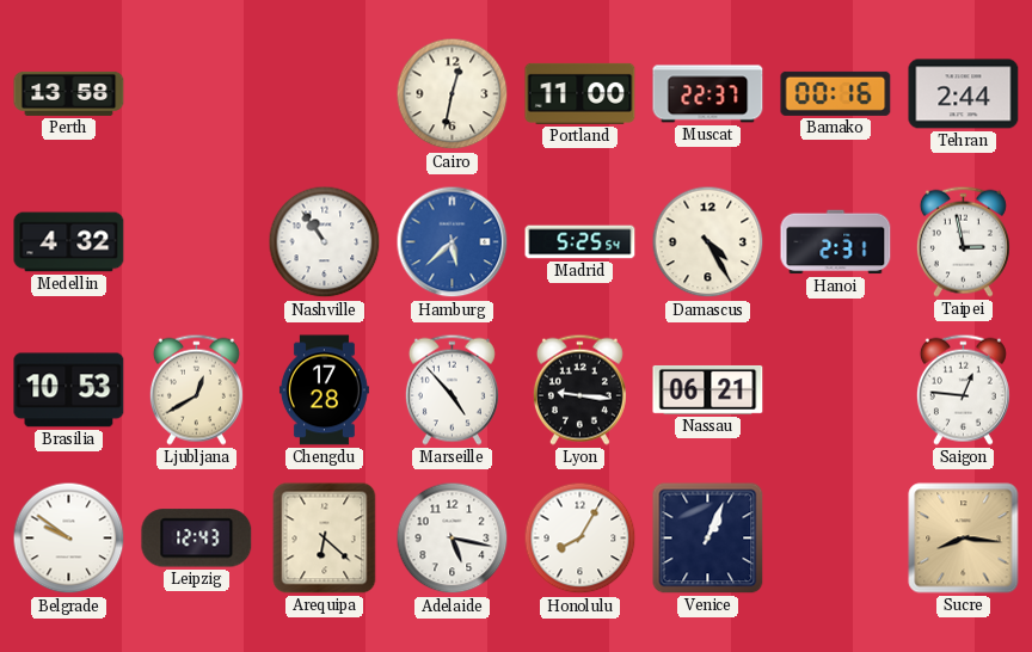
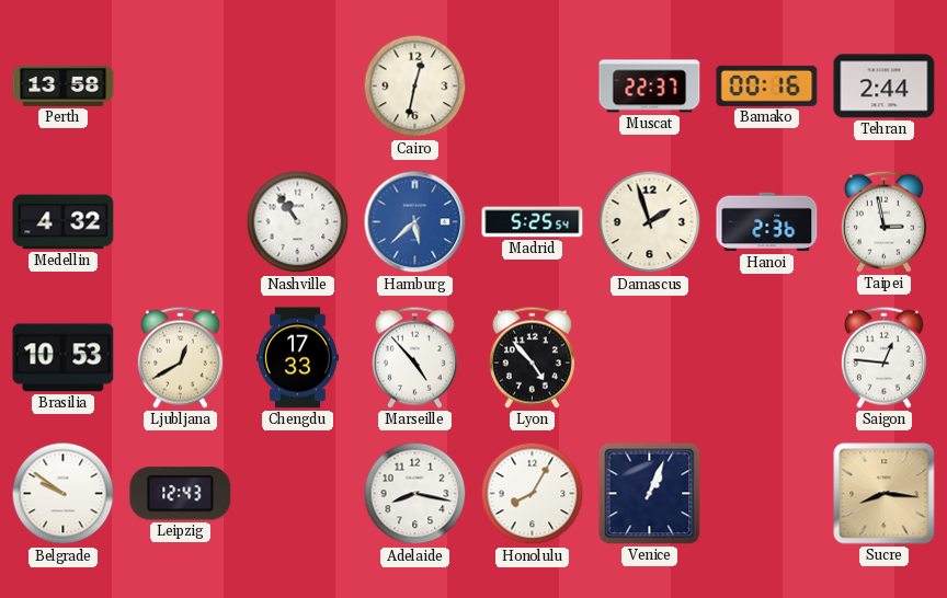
Portland: 11:00 -> none (580, 93)
Damascus: 4:25 -> 1:57 (650, 222)
Hanoi: 2:31 -> 2:36 (767, 222)
Chengdu: 17:28 -> 17:33 (297, 358)
Lyon: 9:16 -> 4:53 (532, 357)
Nassau: 06:21 -> none (708, 389)
Arequipa: 6:22 -> none (325, 539)
Adelaide: 5:17 -> 8:17 (415, 494)
